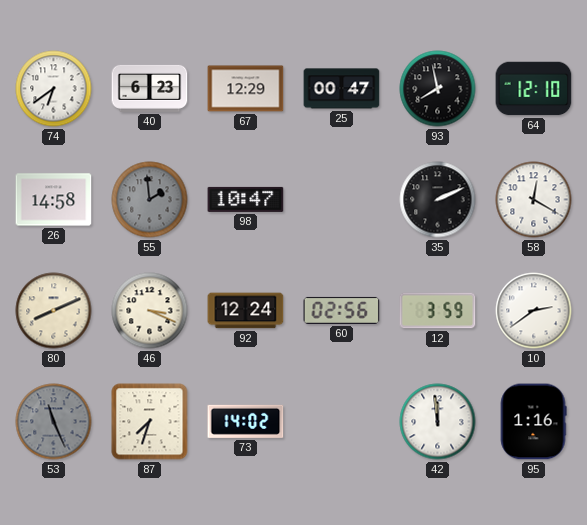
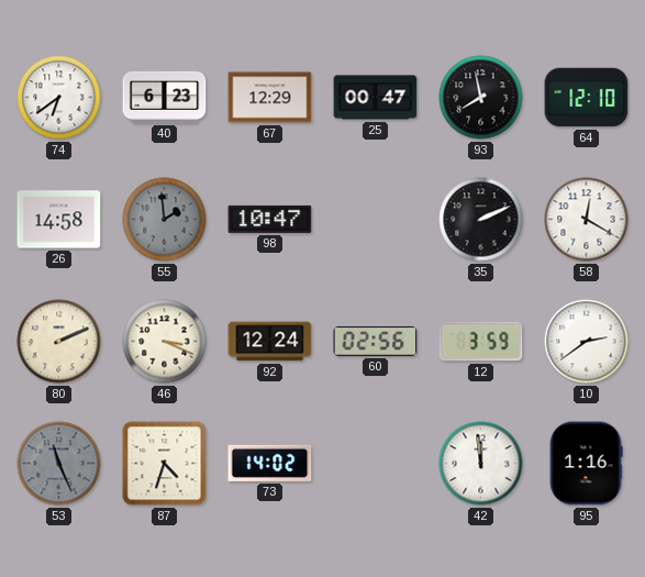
80: 8:11 -> 2:11 (59, 342)
87: 7:33 -> 4:33 (165, 464)
